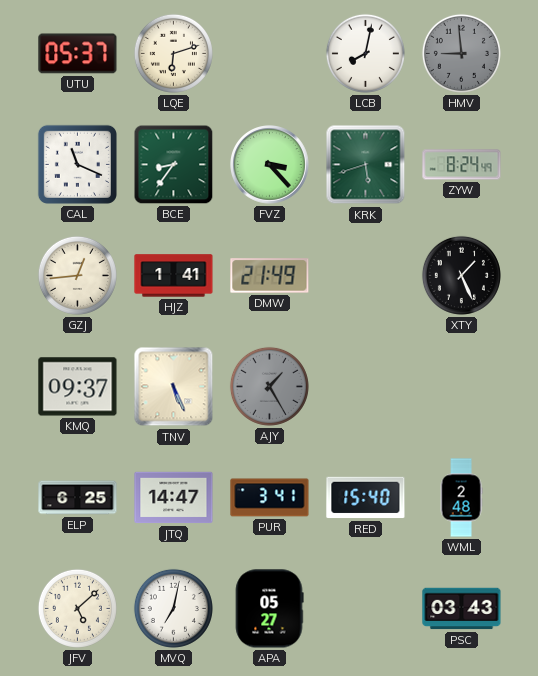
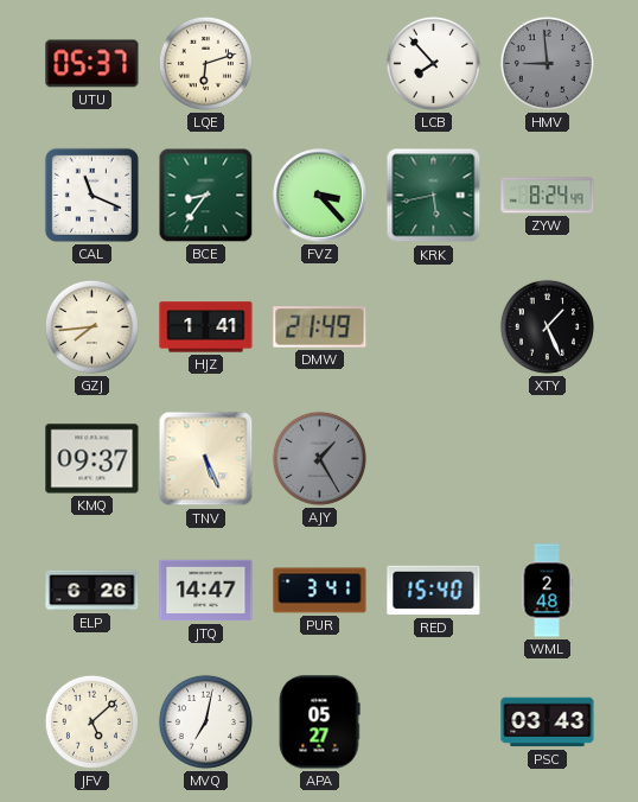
LCB: 8:02 -> 7:53 (433, 63)
KRK: 5:42 -> 5:43 (434, 196)
GZJ: 12:44 -> 7:44 (91, 326)
ELP: 6:25 -> 6:26 (92, 591)
